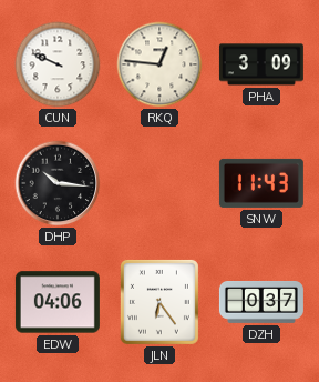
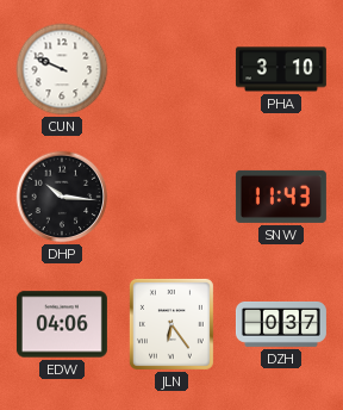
RKQ: 12:46 -> none (159, 64)
PHA: 3:09 -> 3:10 (281, 69)
